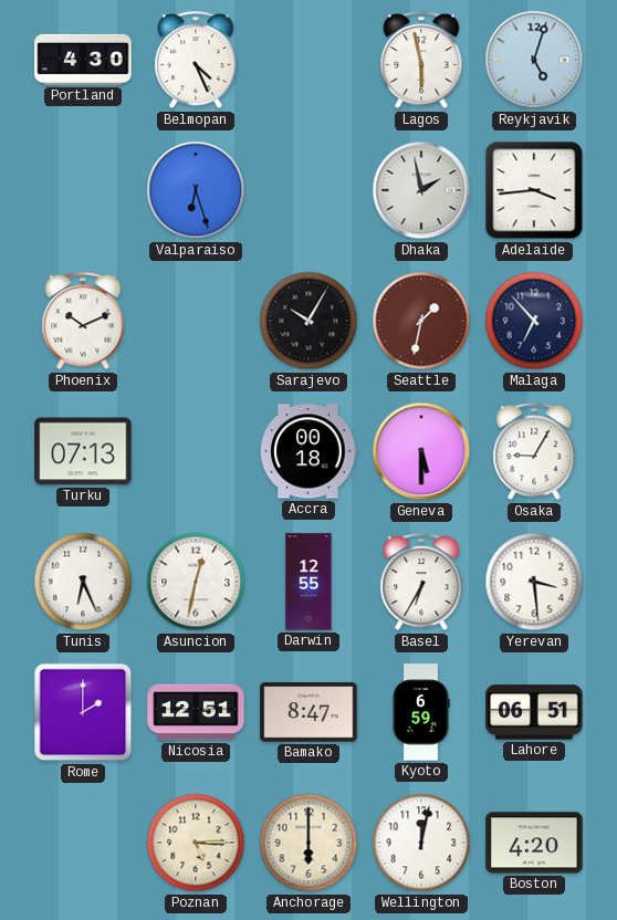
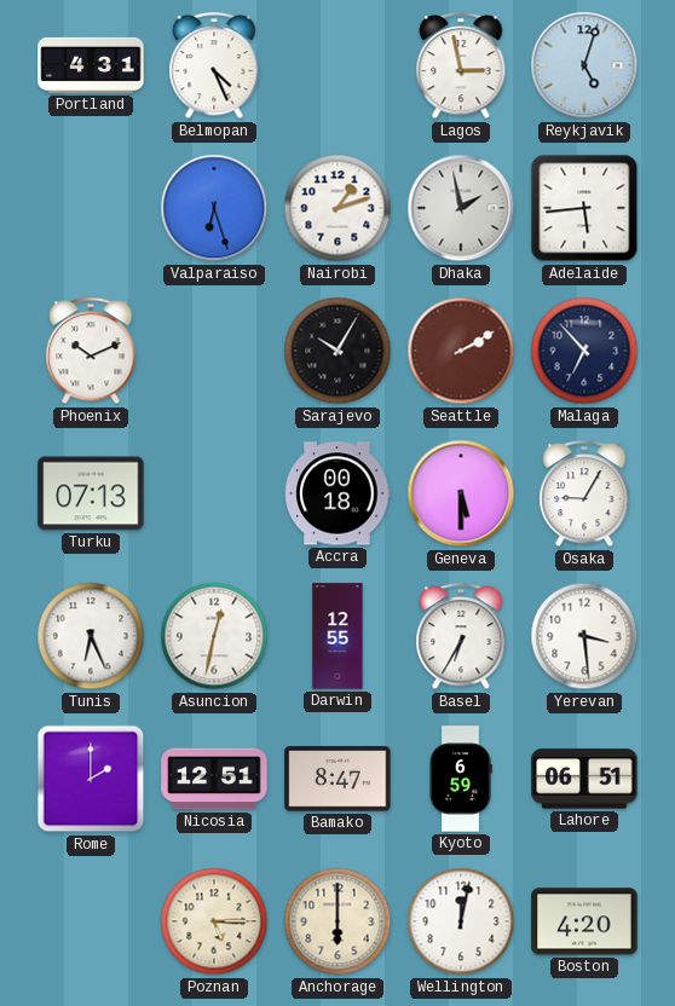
Portland: 4:30 -> 4:31 (91, 65)
Lagos: 5:58 -> 2:58 (461, 67)
Nairobi: none -> 1:12 (337, 208)
Adelaide: 3:44 -> 5:44 (584, 208)
Seattle: 1:32 -> 2:10 (461, 351)
